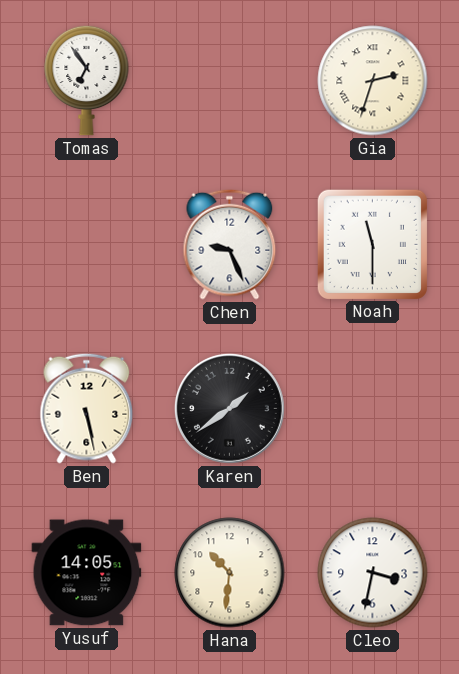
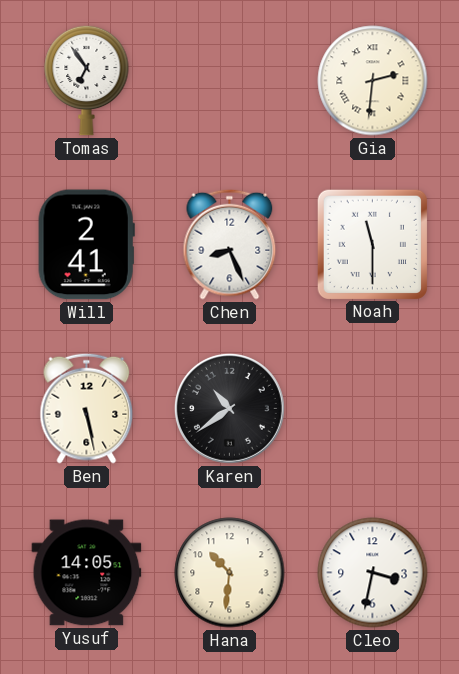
Gia: 2:33 -> 2:31 (373, 81)
Will: none -> 2:41 (86, 245)
Chen: 9:26 -> 8:26 (230, 244)
Karen: 1:39 -> 10:39 (229, 408)
